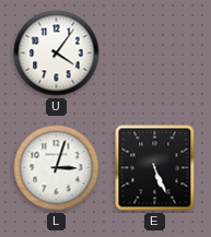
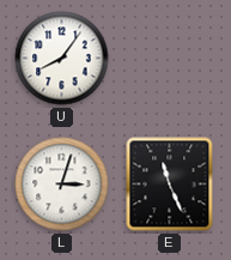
U: 4:06 -> 8:06 (62, 59)
E: 5:26 -> 11:26 (170, 185)
